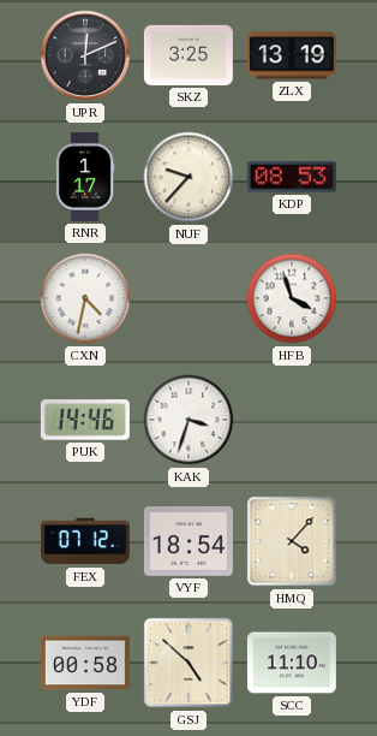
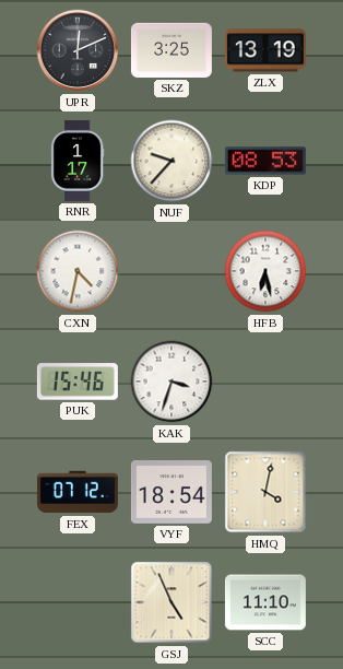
HFB: 3:57 -> 6:28 (265, 271)
PUK: 14:46 -> 15:46 (78, 382)
HMQ: 4:07 -> 4:02 (265, 492)
YDF: 00:58 -> none (85, 663)
GSJ: 4:52 -> 4:56 (171, 602)
